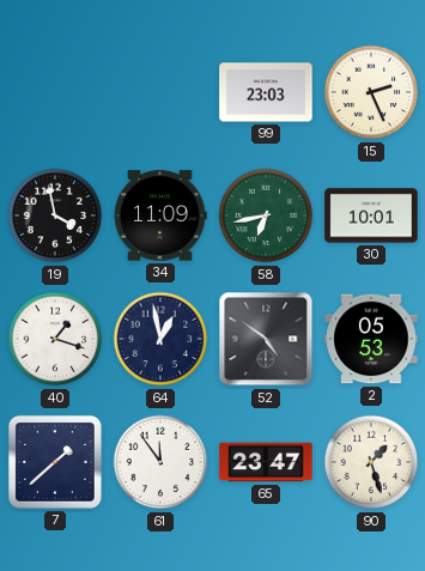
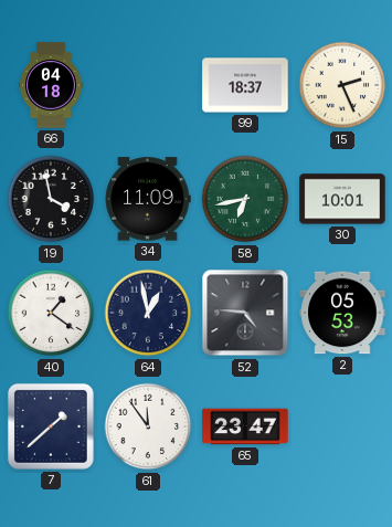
66: none -> 04:18 (51, 85)
99: 23:03 -> 18:37 (245, 85)
40: 1:18 -> 1:21 (51, 313)
52: 4:51 -> 4:46 (245, 313)
90: 1:27 -> none (371, 462)
